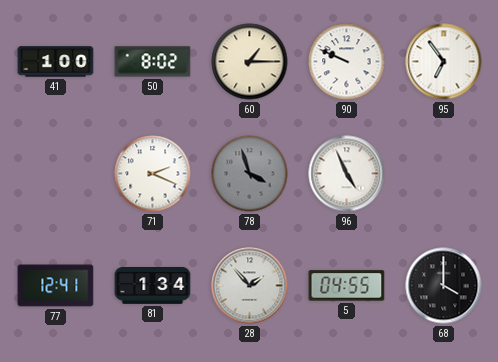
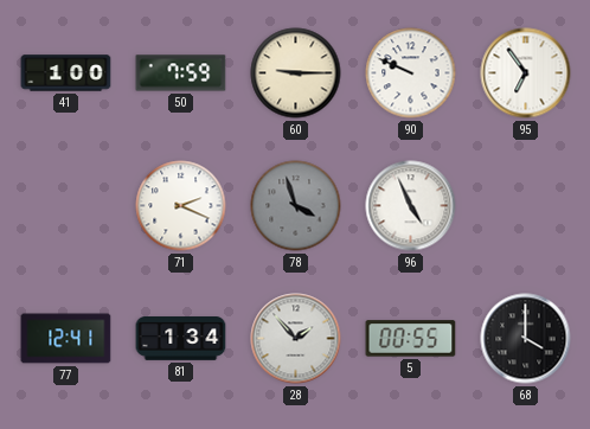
50: 8:02 -> 7:59 (181, 73)
60: 1:15 -> 9:15 (296, 73)
5: 04:55 -> 00:55 (411, 339)
